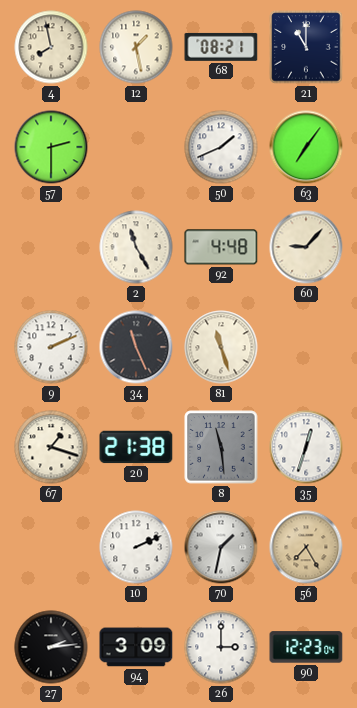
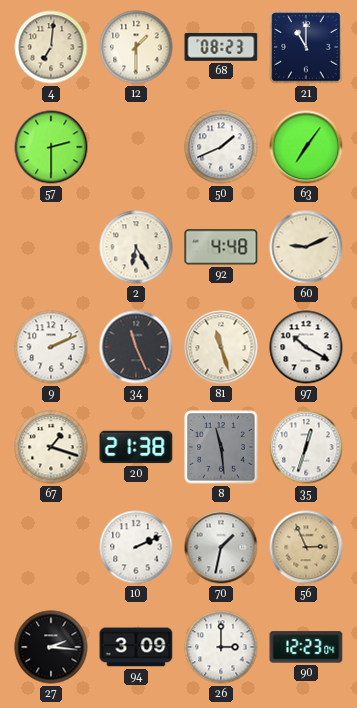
4: 7:58 -> 7:01 (51, 47)
12: 1:28 -> 1:30 (136, 47)
68: 08:21 -> 08:23 (221, 47)
2: 11:25 -> 6:25 (136, 247)
60: 9:07 -> 9:11 (306, 247)
97: none -> 10:20 (306, 347)
56: 7:25 -> 2:56 (306, 547)
27: 2:14 -> 2:16 (51, 647)
